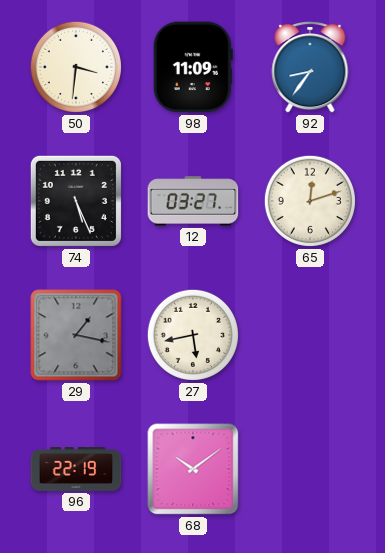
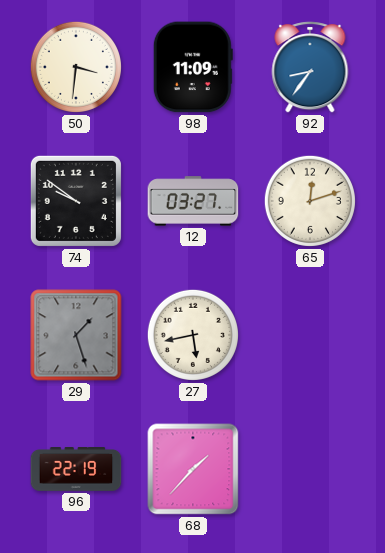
74: 5:26 -> 9:51 (76, 201)
29: 1:17 -> 1:27 (76, 335)
68: 10:09 -> 1:37 (193, 469)
